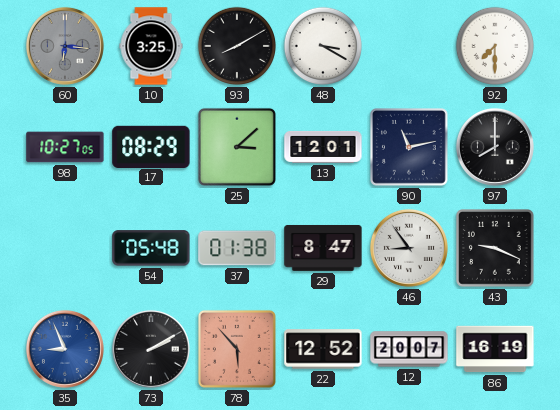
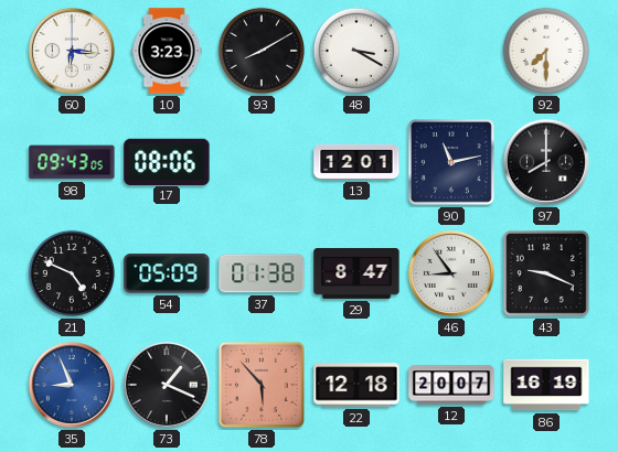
60 dial: grey -> white (72, 51)
10: 3:25 -> 3:23 (167, 51)
98: 10:27 -> 09:43 (72, 162)
17: 08:29 -> 08:06 (167, 161)
25: 3:08 -> none (237, 147)
21: none -> 4:49 (72, 273)
54: 05:48 -> 05:09 (167, 273)
73: 2:10 -> 1:19 (167, 385)
22: 12:52 -> 12:18 (356, 385)
